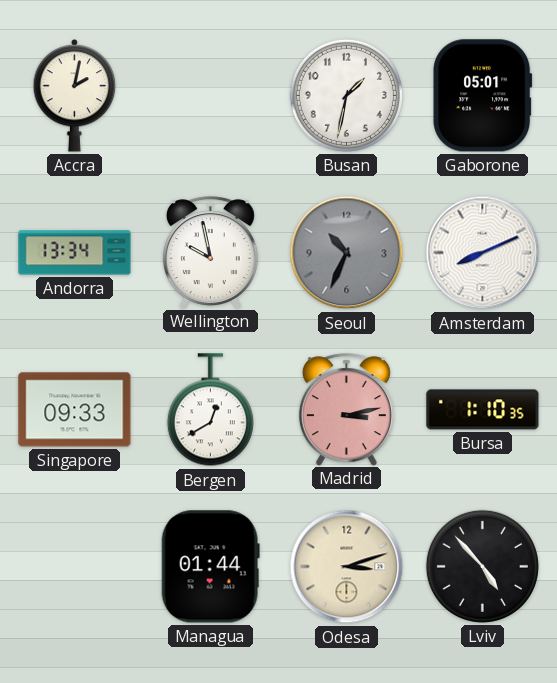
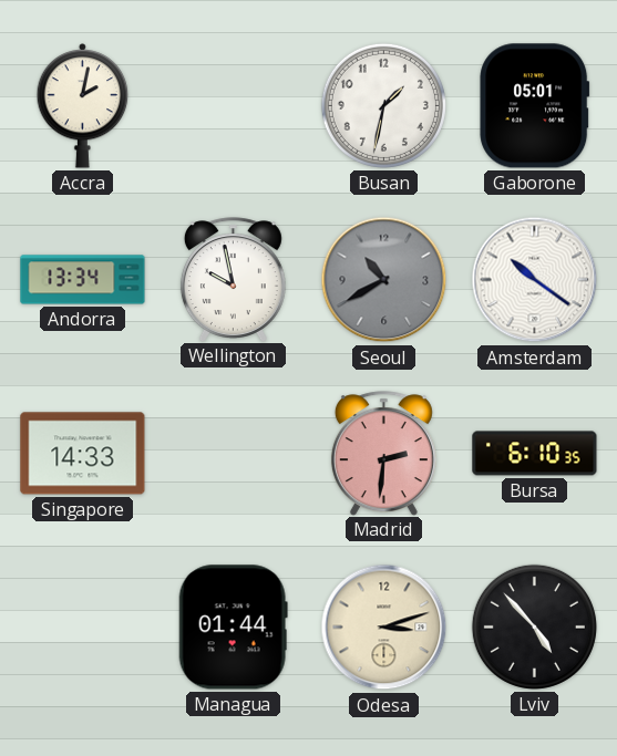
Seoul: 10:34 -> 10:40 (384, 280)
Amsterdam: 8:11 -> 10:21 (535, 280)
Singapore: 09:33 -> 14:33 (83, 454)
Bergen: 12:40 -> none (210, 410)
Madrid: 3:13 -> 2:31 (383, 453)
Bursa: 1:10 -> 6:10 (535, 454)
